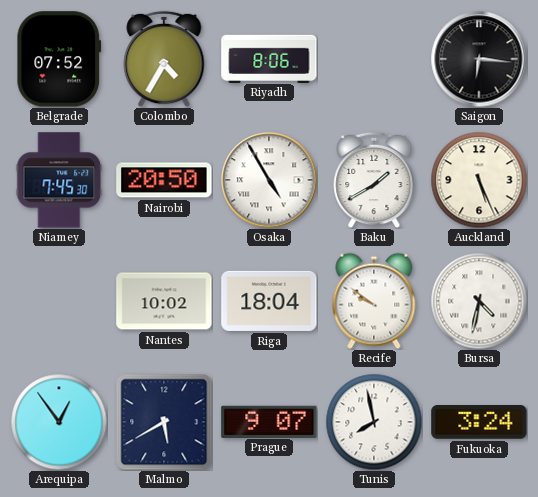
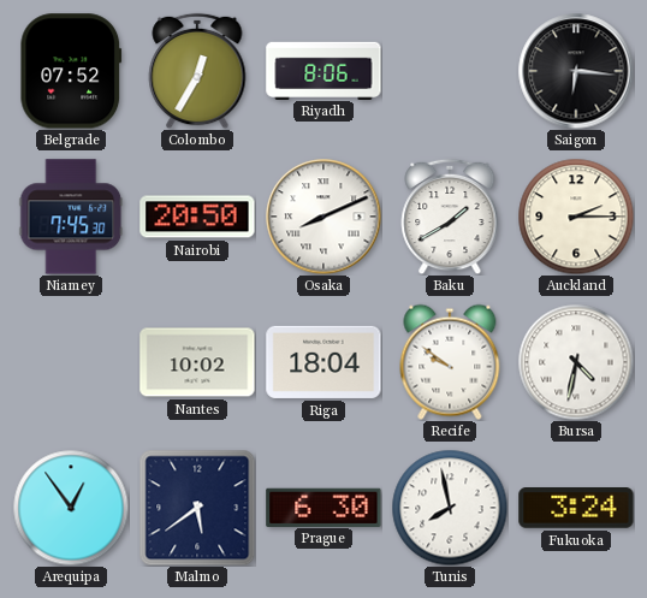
Colombo: 4:35 -> 12:35 (197, 71)
Osaka: 4:55 -> 8:11 (323, 217)
Auckland: 5:26 -> 2:15 (576, 217)
Malmo: 5:40 -> 5:39 (197, 508)
Prague: 9:07 -> 6:30 (323, 507)
